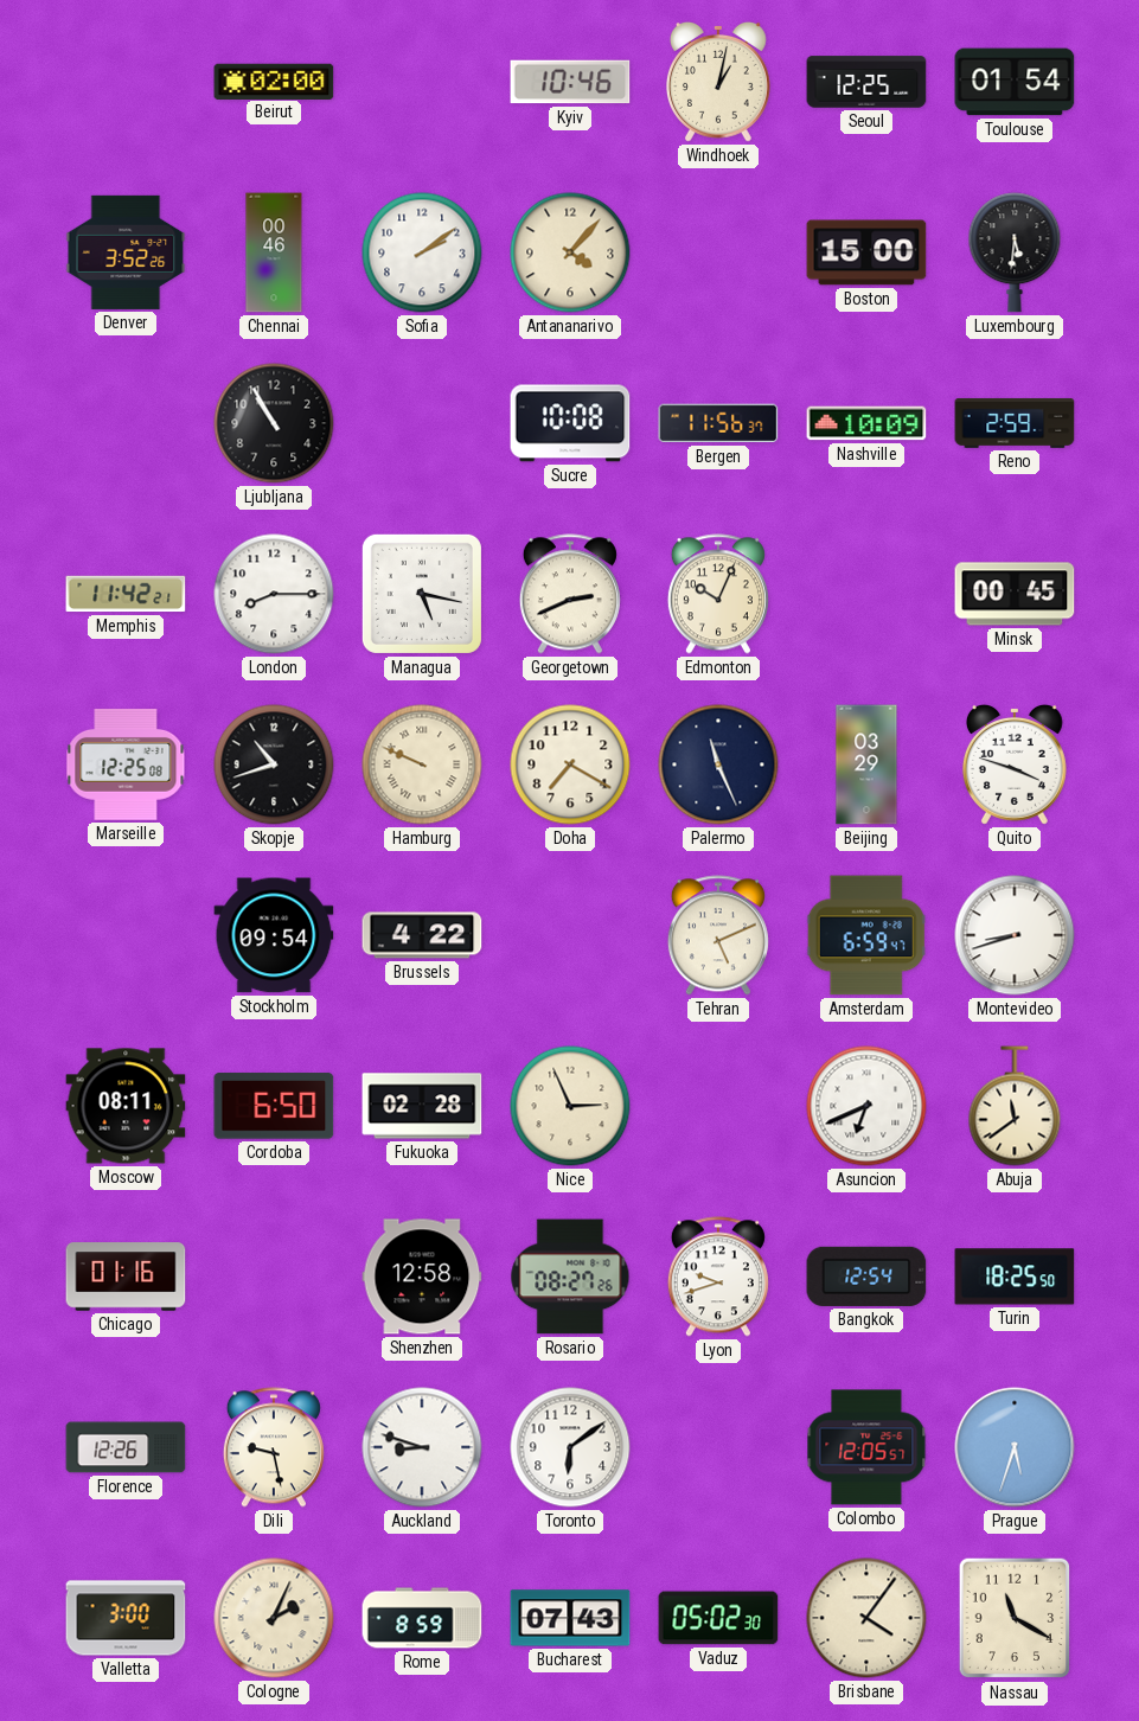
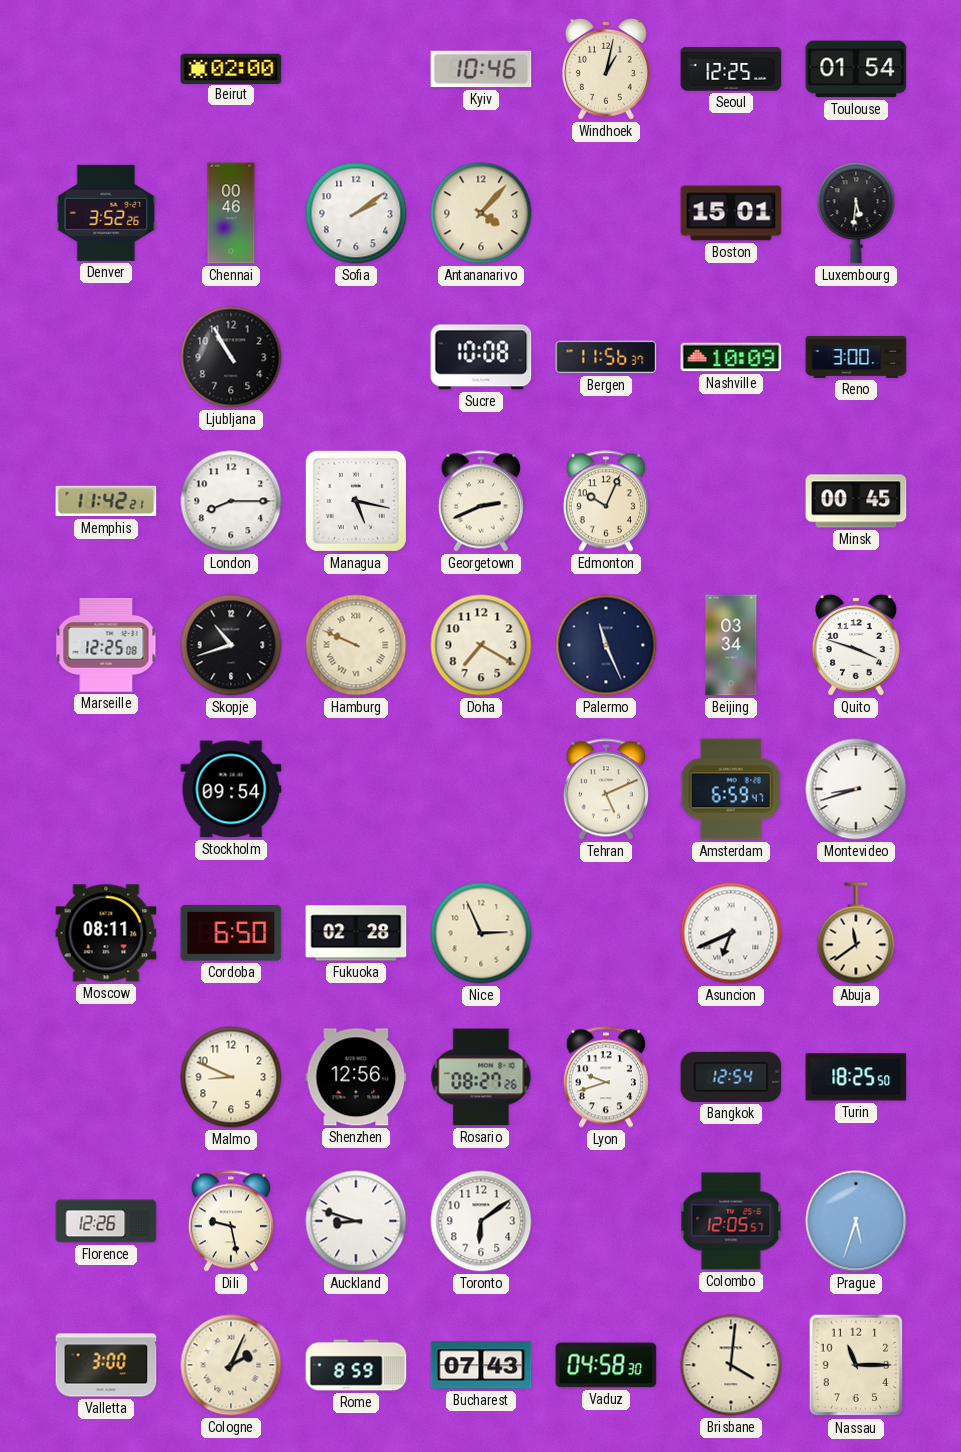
Boston: 15:00 -> 15:01 (731, 213)
Reno: 2:59 -> 3:00 (856, 357)
Beijing: 03:29 -> 03:34 (731, 645)
Brussels: 4:22 -> none (422, 935)
Chicago: 01:16 -> none (126, 1277)
Malmo: none -> 8:49 (231, 1077)
Shenzhen: 12:58 -> 12:56 (356, 1077)
Vaduz: 05:02 -> 04:58 (606, 1365)
Brisbane: 4:06 -> 4:01 (731, 1365)
Nassau: 11:20 -> 11:15 (856, 1365)
